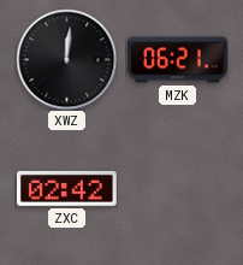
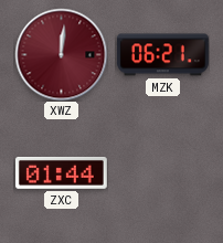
XWZ dial: black -> burgundy (61, 54)
ZXC: 02:42 -> 01:44 (61, 172)
